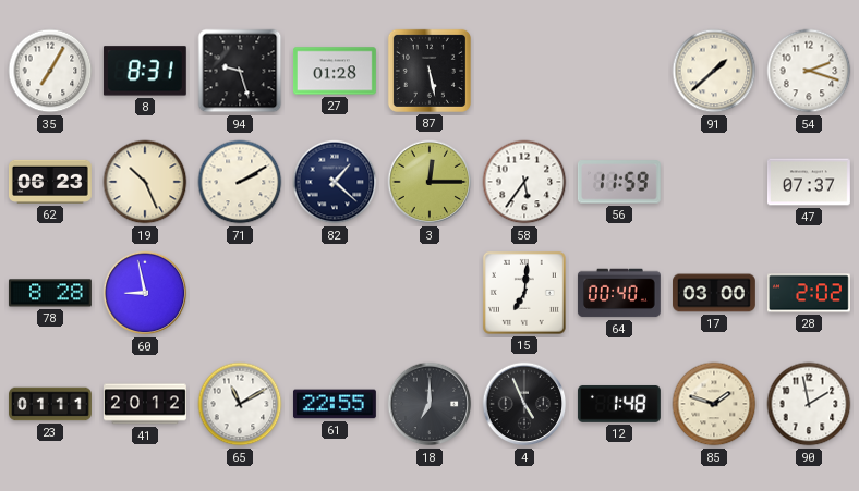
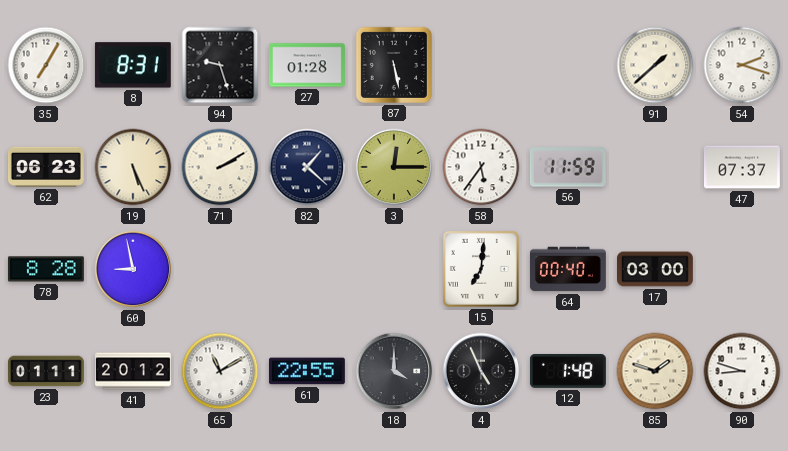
19: 10:26 -> 5:26 (133, 167)
28: 2:02 -> none (809, 293)
18: 7:00 -> 4:00 (394, 371)
90: 1:58 -> 8:48 (742, 371)
